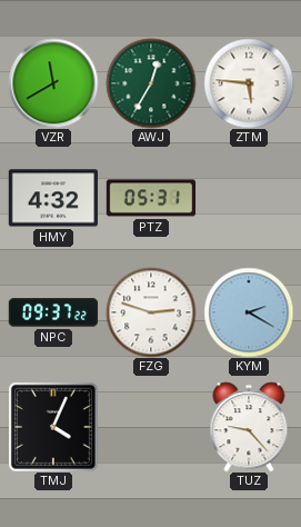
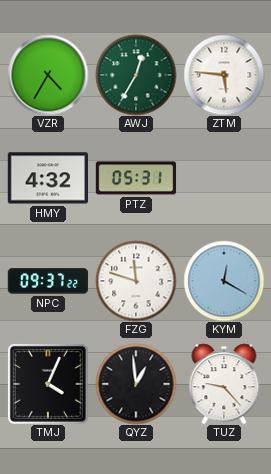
VZR: 11:40 -> 4:35 (48, 75)
FZG: 2:48 -> 11:48 (136, 281)
KYM: 2:20 -> 12:20 (224, 281)
QYZ: none -> 12:59 (136, 384)
